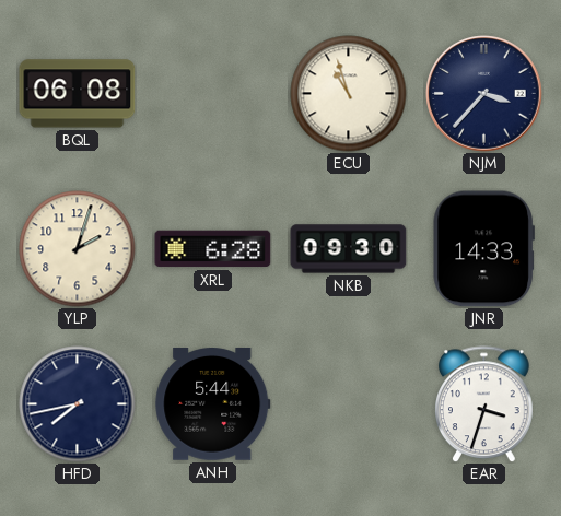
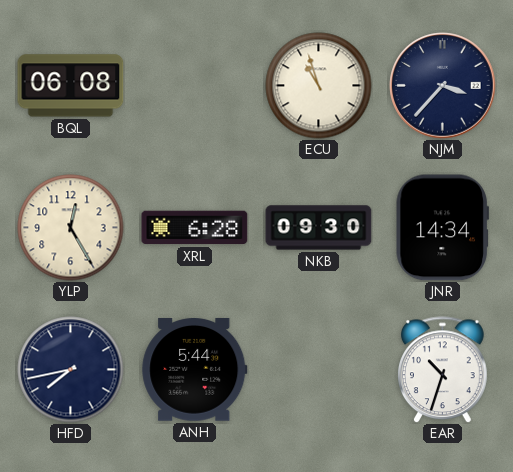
YLP: 2:03 -> 12:25 (71, 228)
JNR: 14:33 -> 14:34 (442, 228)
EAR: 3:33 -> 10:33 (443, 370)
